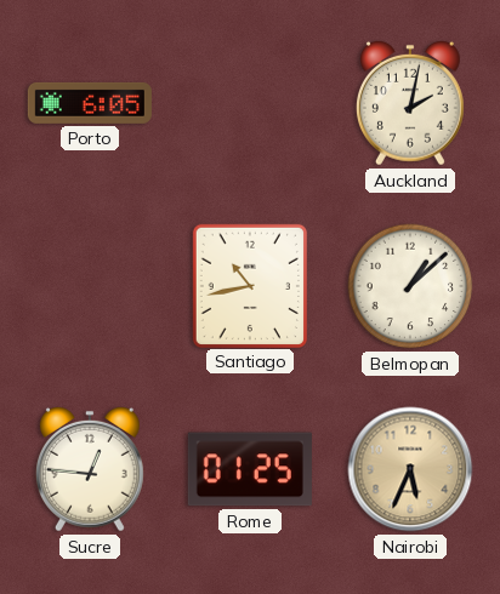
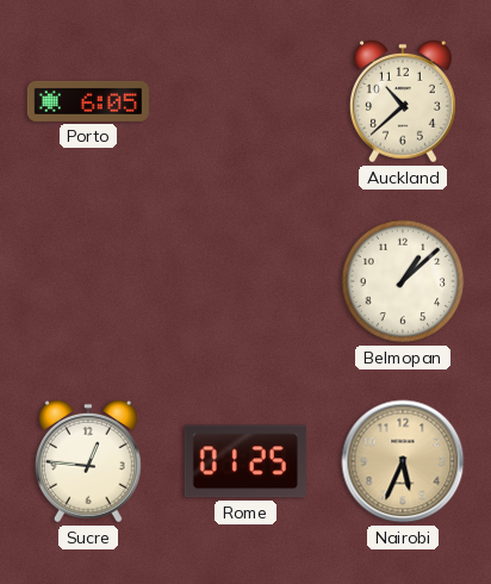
Auckland: 2:02 -> 10:38 (403, 101)
Santiago: 10:43 -> none (250, 285)
